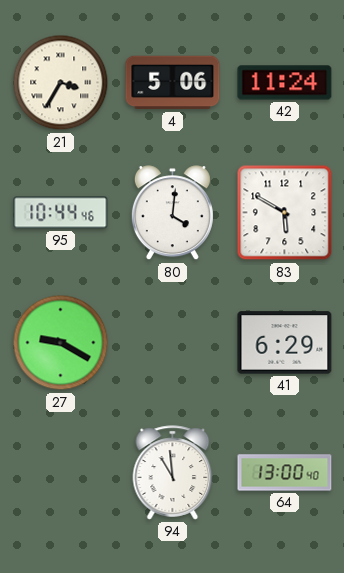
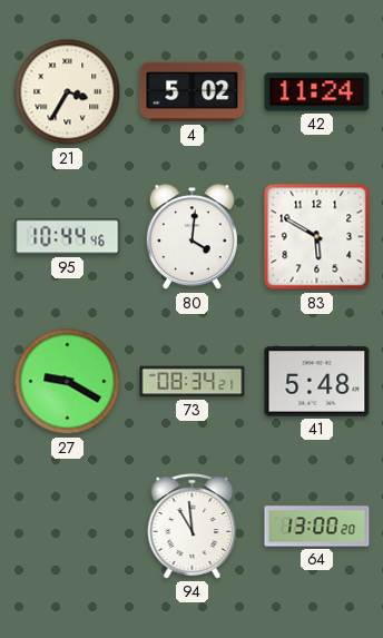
4: 5:06 -> 5:02 (193, 92)
73: none -> 08:34 (193, 382)
41: 6:29 -> 5:48 (317, 382)
64: 13:00:40 -> 13:00:20 (317, 527)
